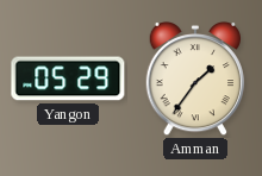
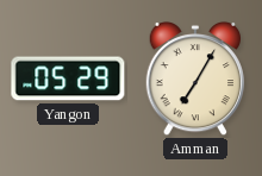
Amman: 1:36 -> 7:05 (195, 78)
